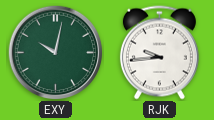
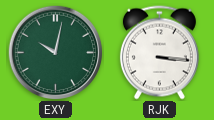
RJK: 9:44 -> 3:16 (159, 53)
